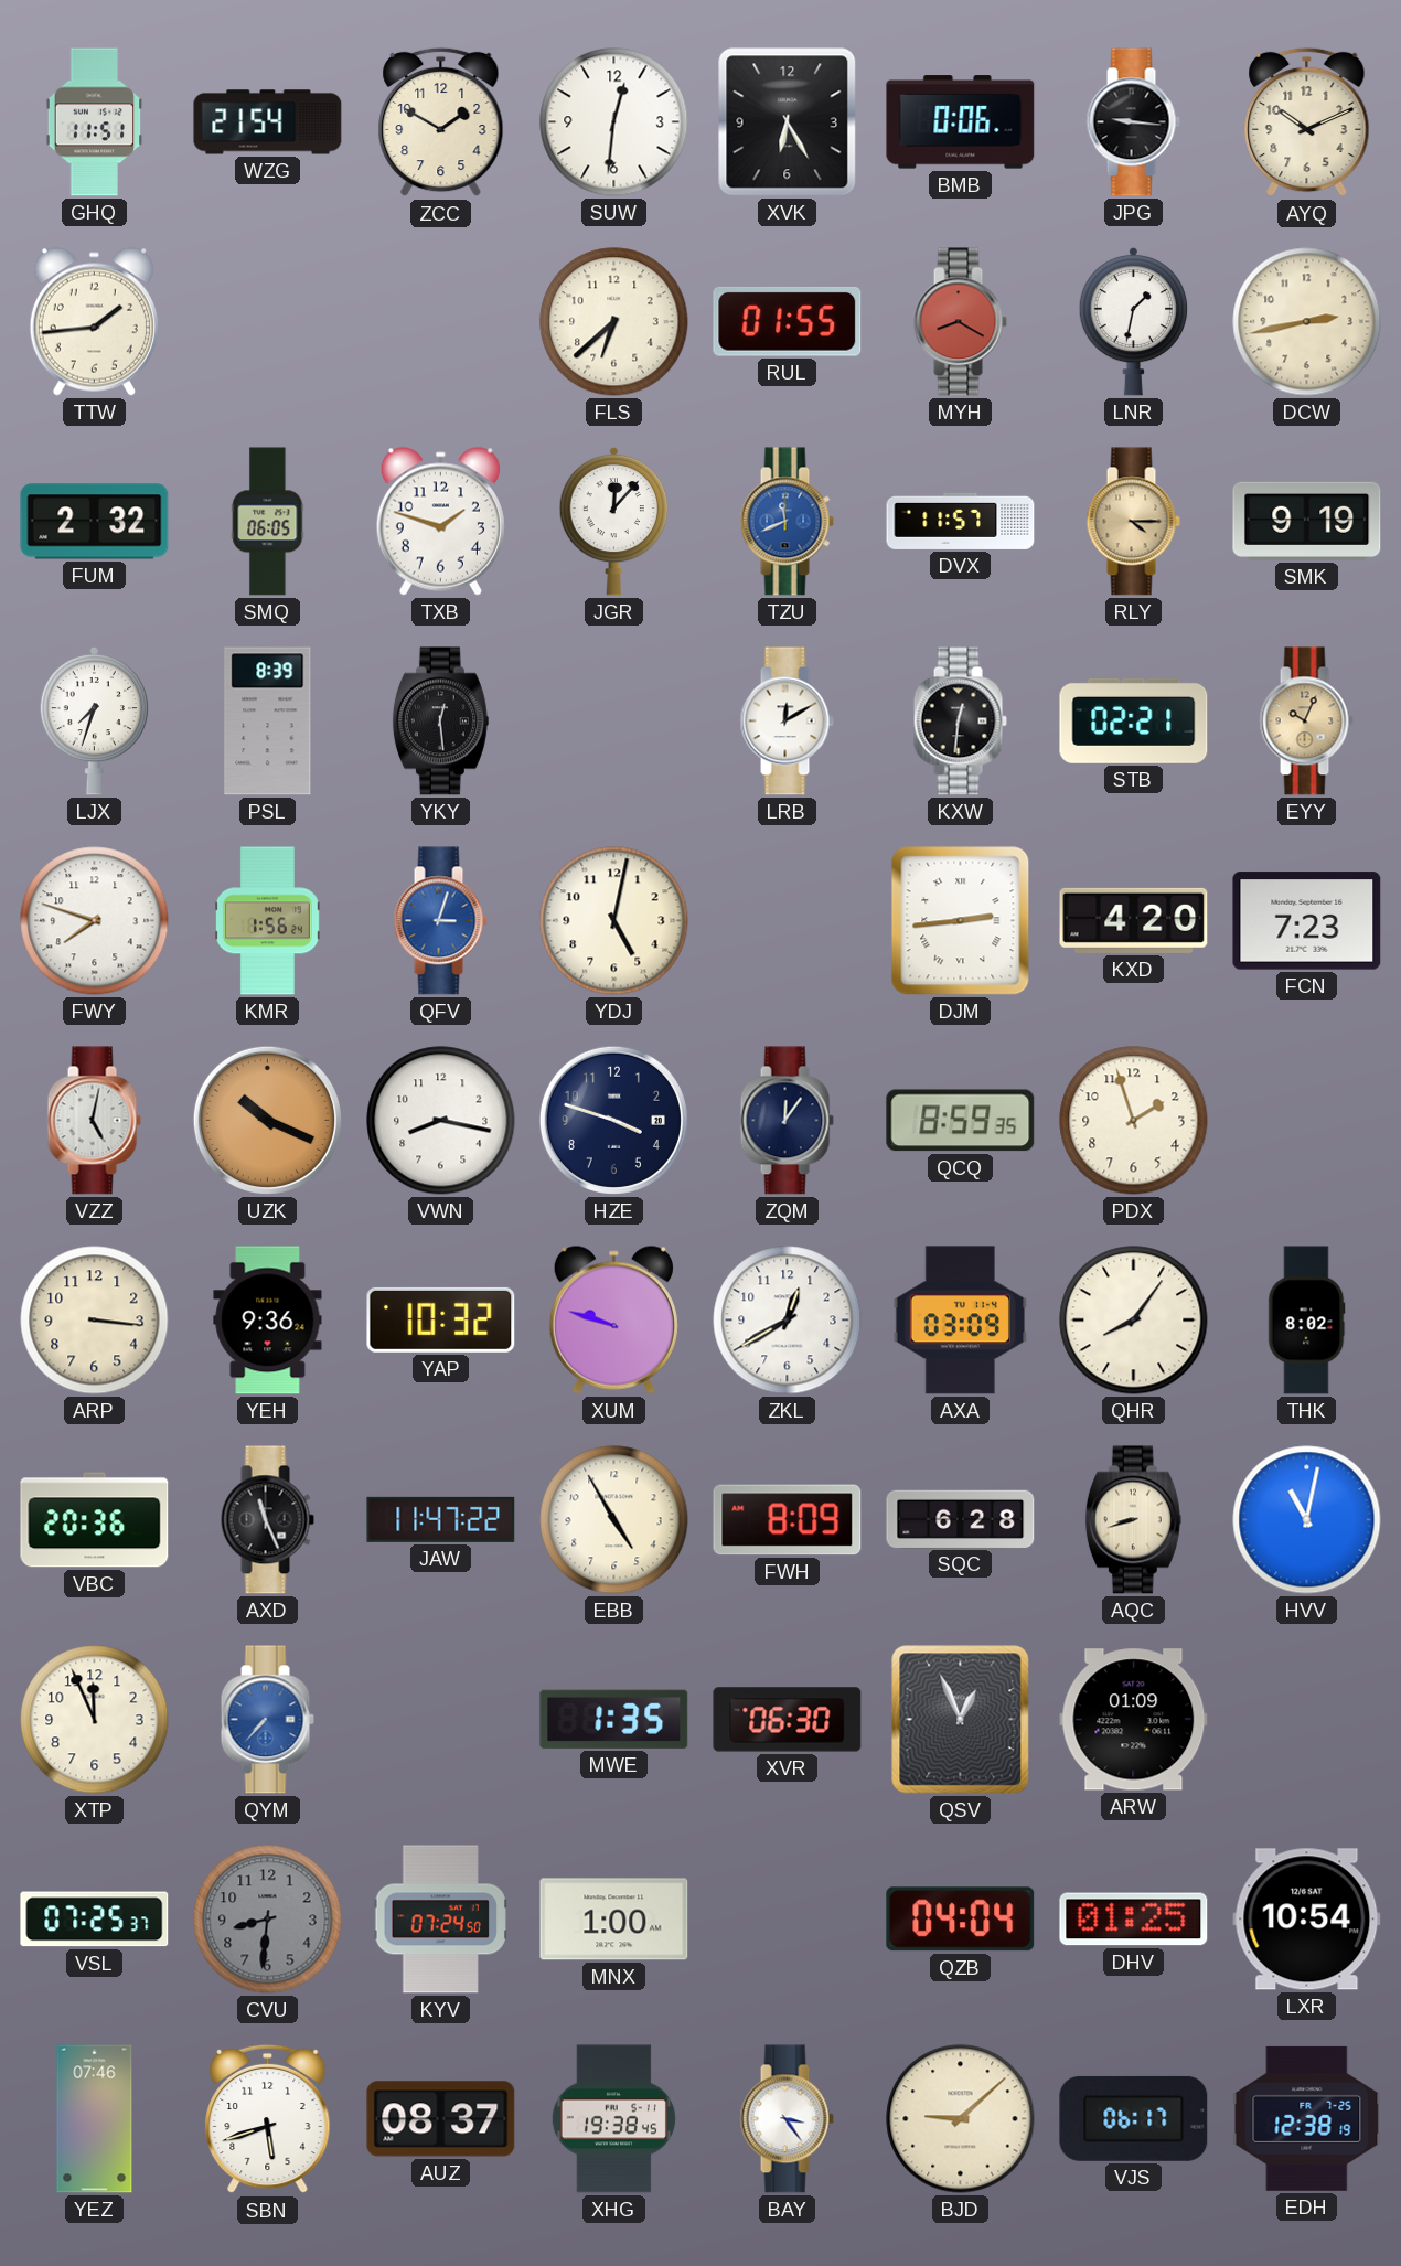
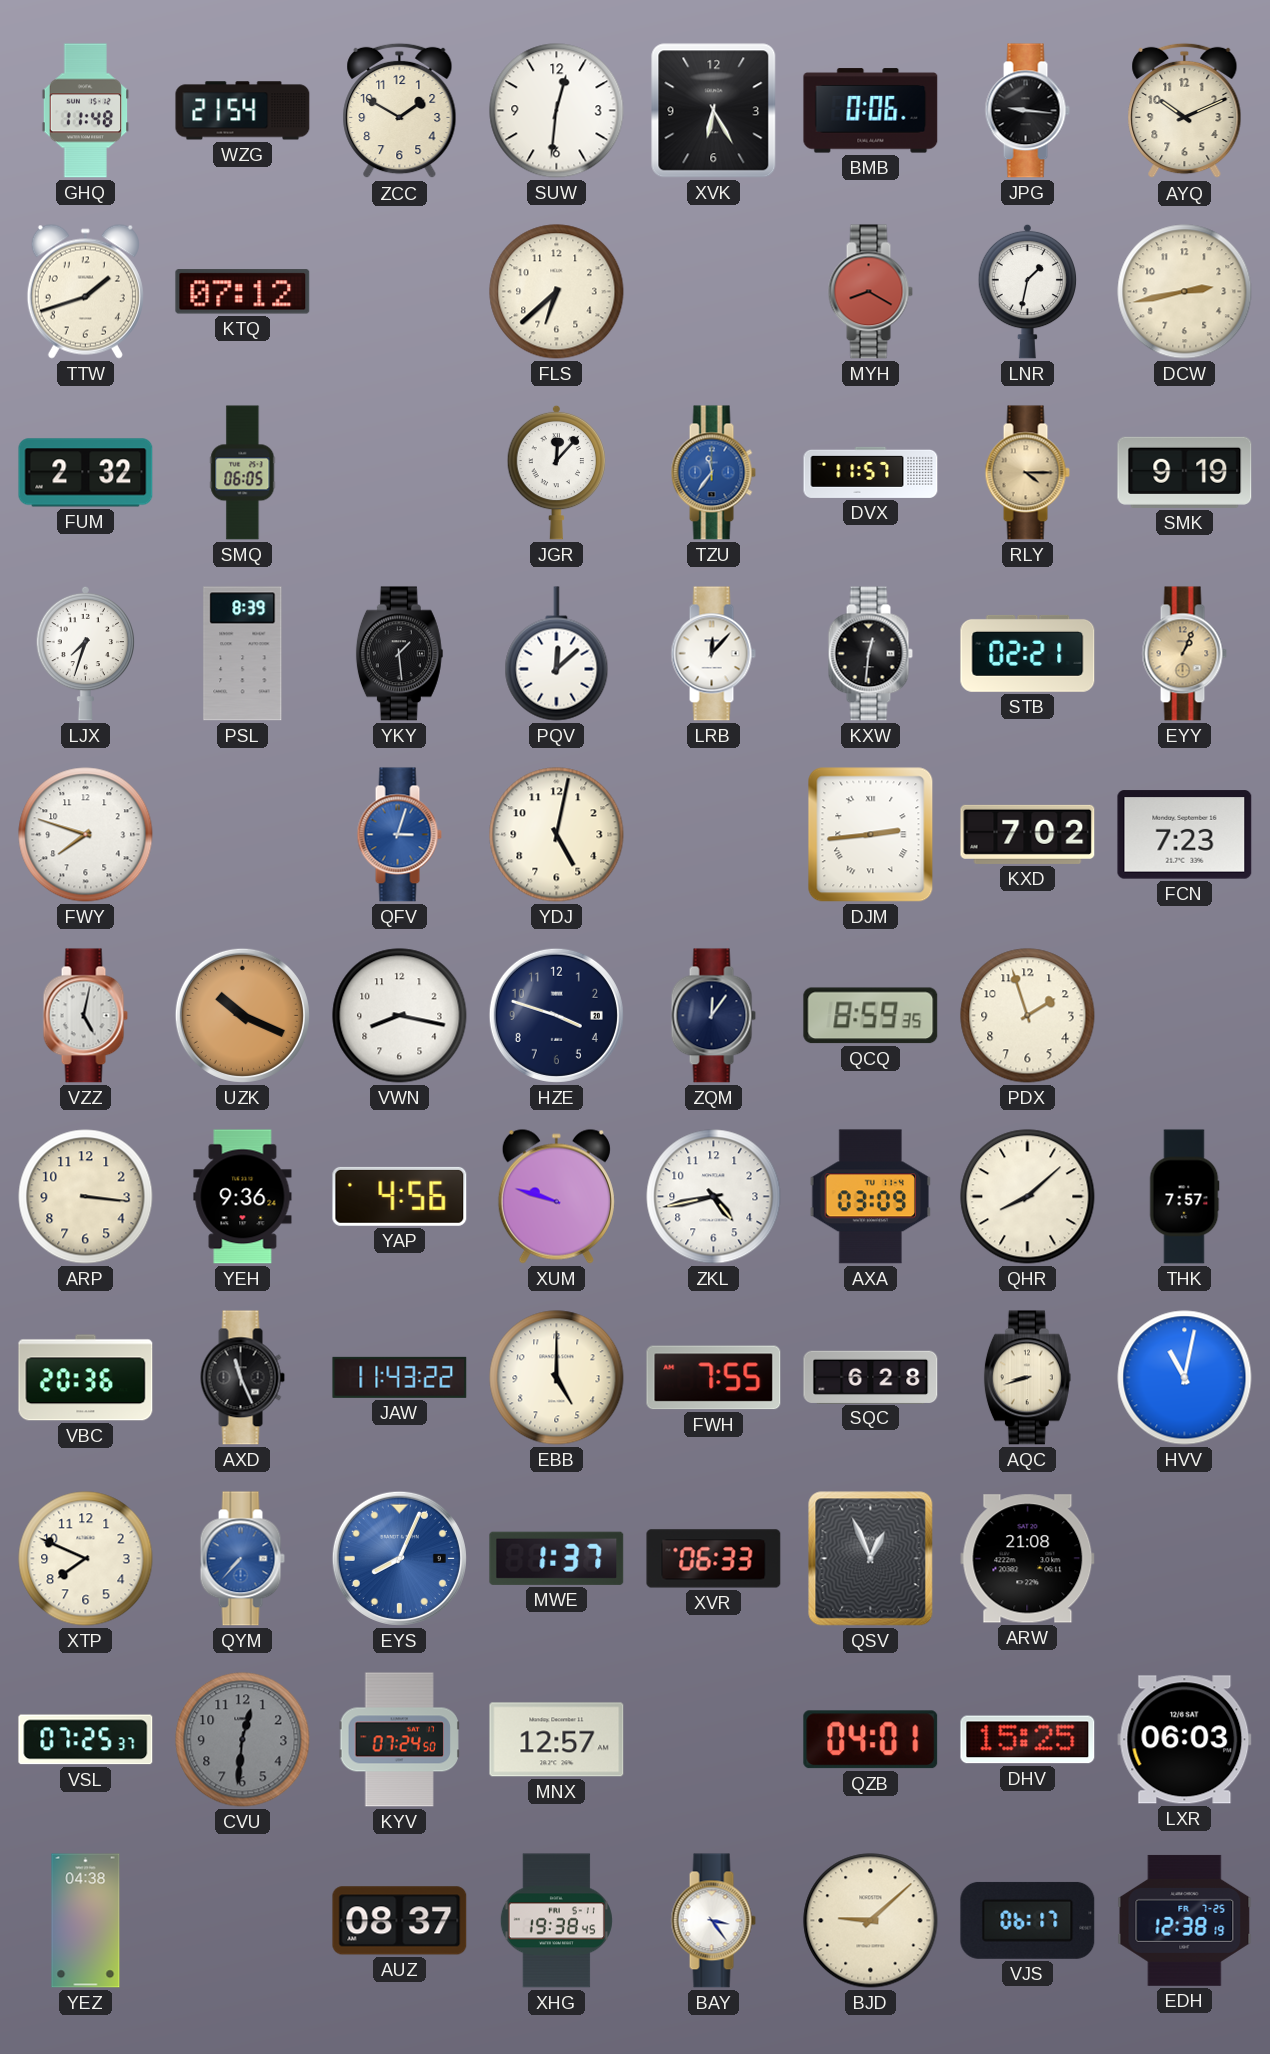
GHQ: 11:51 -> 11:48 (86, 111)
TTW: 1:44 -> 1:42 (85, 291)
KTQ: none -> 07:12 (243, 292)
RUL: 01:55 -> none (788, 321)
TXB: 1:48 -> none (440, 521)
TZU: 11:41 -> 11:36 (713, 473)
YKY: 12:29 -> 1:29 (399, 654)
PQV: none -> 12:08 (557, 654)
LRB: 12:10 -> 12:07 (713, 654)
EYY: 10:04 -> 1:04 (1184, 654)
KMR: 1:56 -> none (268, 921)
KXD: 4:20 -> 7:02 (1028, 834)
YAP: 10:32 -> 4:56 (400, 1196)
ZKL: 12:40 -> 4:43 (714, 1197)
QHR: 8:06 -> 8:08 (1028, 1197)
THK: 8:02 -> 7:57 (1184, 1197)
JAW: 11:47 -> 11:43 (400, 1377)
EBB: 4:55 -> 5:00 (557, 1378)
FWH: 8:09 -> 7:55 (714, 1378)
XTP: 11:56 -> 7:49 (86, 1559)
EYS: none -> 8:04 (399, 1558)
MWE: 1:35 -> 1:37 (557, 1558)
XVR: 06:30 -> 06:33 (714, 1559)
ARW: 01:09 -> 21:08 (1028, 1559)
CVU: 8:31 -> 12:31 (243, 1740)
MNX: 1:00 -> 12:57 (557, 1740)
QZB: 04:04 -> 04:01 (871, 1740)
DHV: 01:25 -> 15:25 (1028, 1740)
LXR: 10:54 -> 06:03 (1185, 1740)
YEZ: 07:46 -> 04:38 (86, 1921)
SBN: 5:42 -> none (268, 2119)
